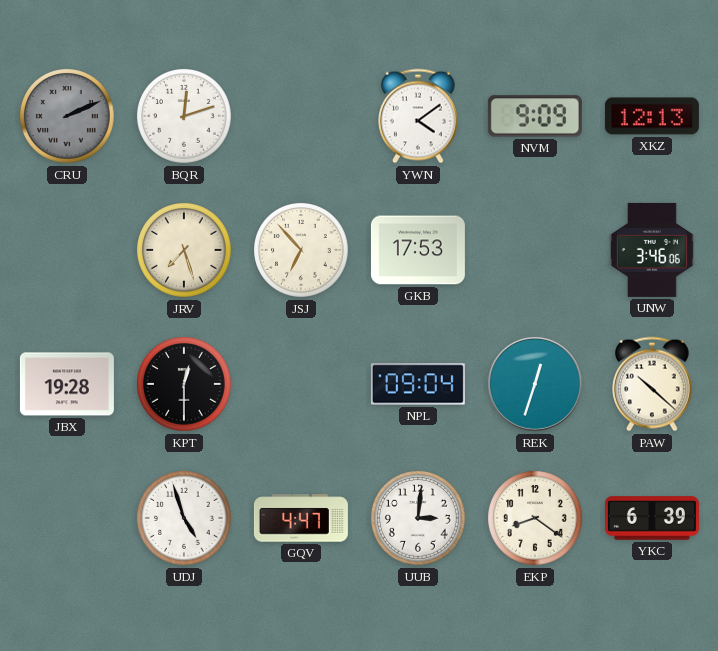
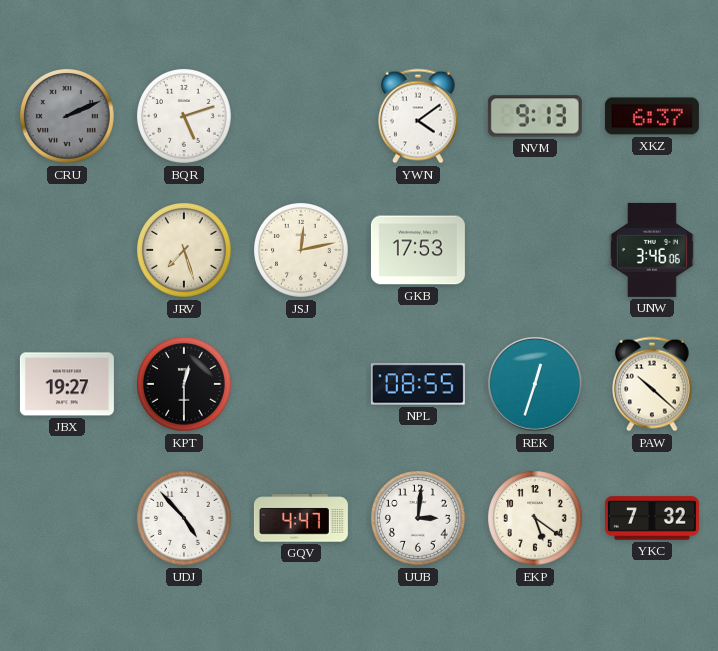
BQR: 12:12 -> 5:12 (185, 117)
NVM: 9:09 -> 9:13 (535, 116)
XKZ: 12:13 -> 6:37 (652, 116)
JSJ: 6:53 -> 12:13 (302, 251)
JBX: 19:28 -> 19:27 (67, 384)
NPL: 09:04 -> 08:55 (418, 384)
UDJ: 4:57 -> 4:53 (185, 519)
EKP: 8:21 -> 5:21 (536, 519)
YKC: 6:39 -> 7:32 (652, 518)
